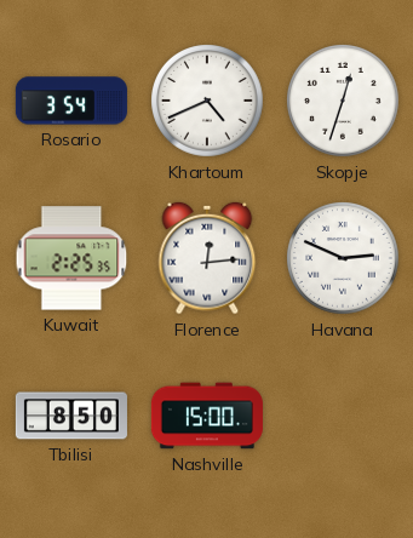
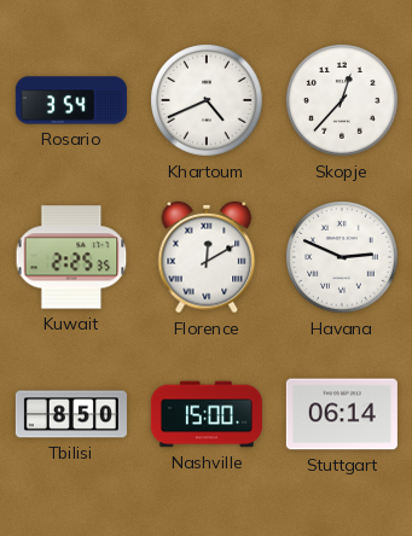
Skopje: 12:33 -> 12:37 (343, 101)
Florence: 12:14 -> 12:10 (207, 257)
Stuttgart: none -> 06:14 (342, 414)
